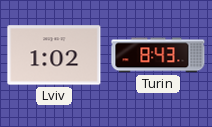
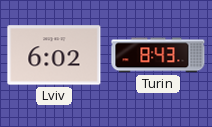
Lviv: 1:02 -> 6:02 (54, 55)
